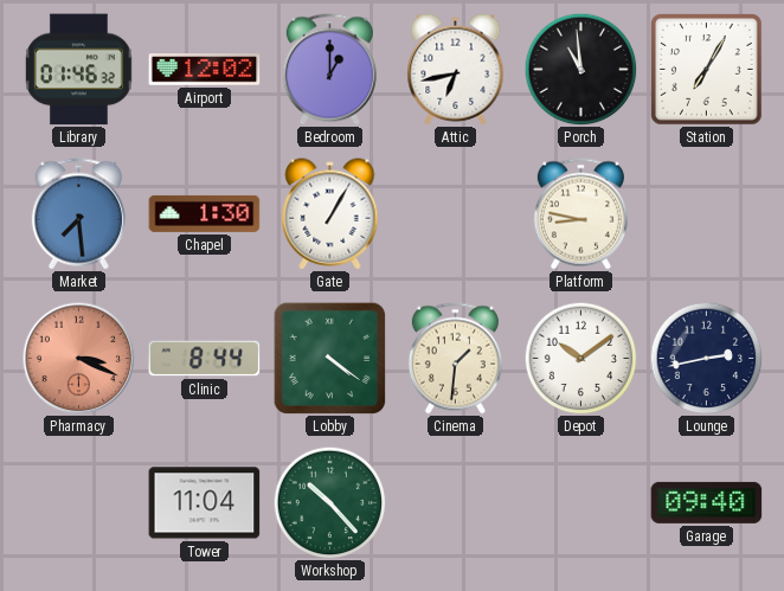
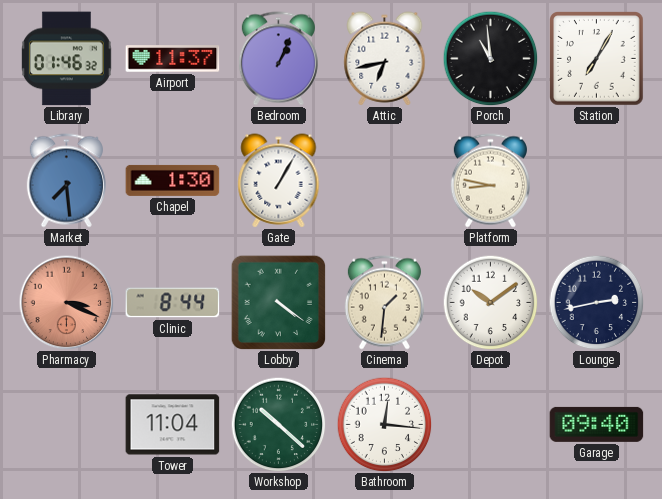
Airport: 12:02 -> 11:37 (173, 59)
Bedroom: 1:00 -> 1:04 (278, 59)
Workshop: 10:23 -> 10:22 (278, 424)
Bathroom: none -> 12:16 (384, 424)
